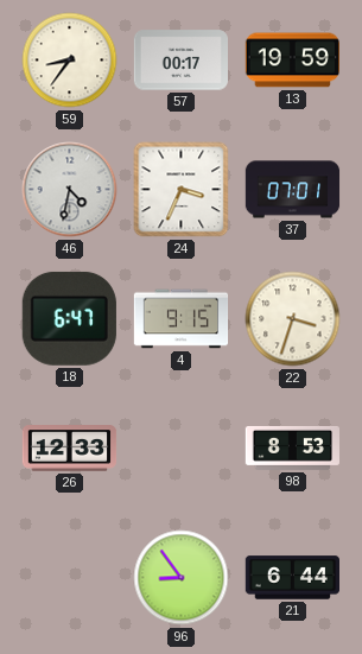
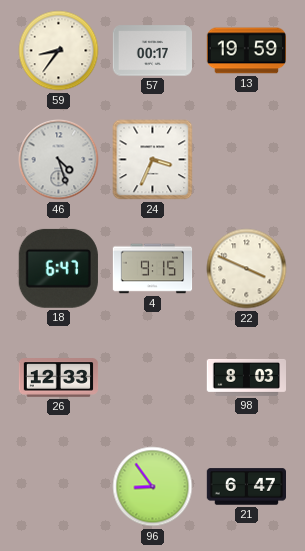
46: 4:32 -> 4:27 (59, 160)
37: 07:01 -> none (293, 190)
22: 3:33 -> 3:49 (247, 269)
98: 8:53 -> 8:03 (246, 377)
21: 6:44 -> 6:47 (246, 487)
